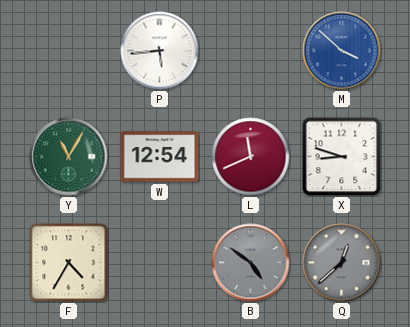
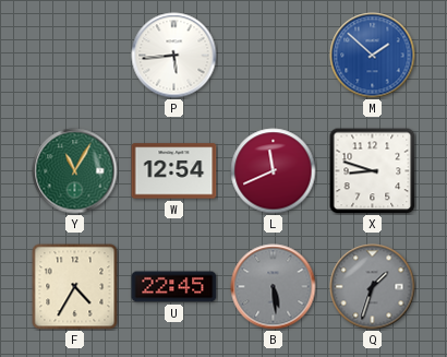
M: 3:52 -> 1:52 (373, 56)
U: none -> 22:45 (174, 287)
B: 4:51 -> 5:29 (274, 287)
Q: 12:38 -> 1:33 (373, 287)
